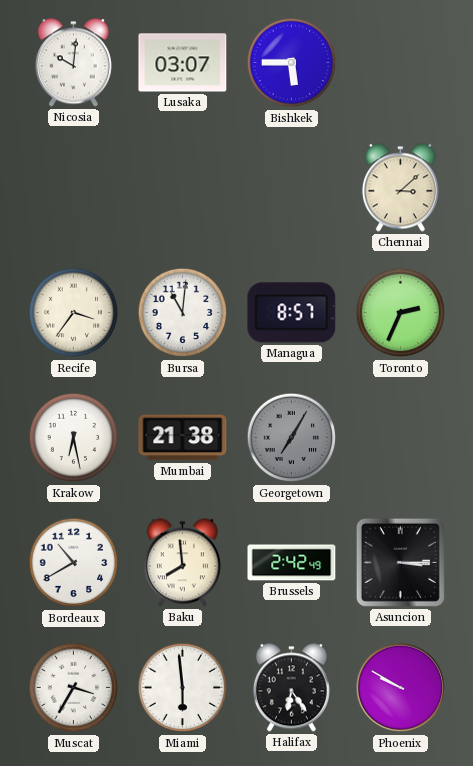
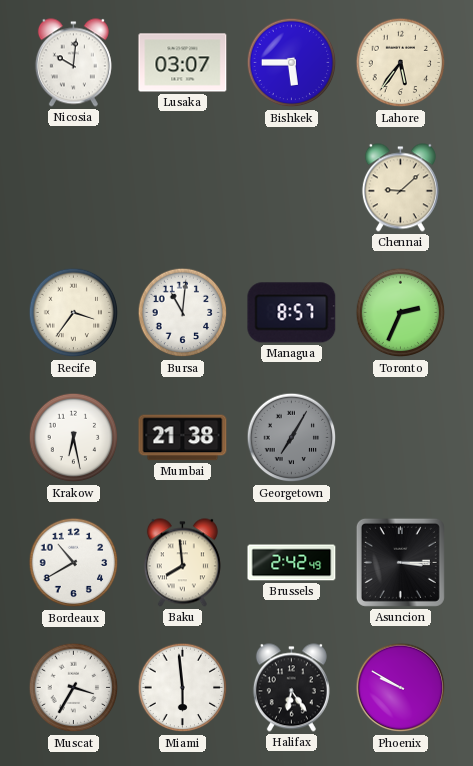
Lahore: none -> 5:36 (401, 63)
Chennai: 3:08 -> 9:08 (400, 188)
